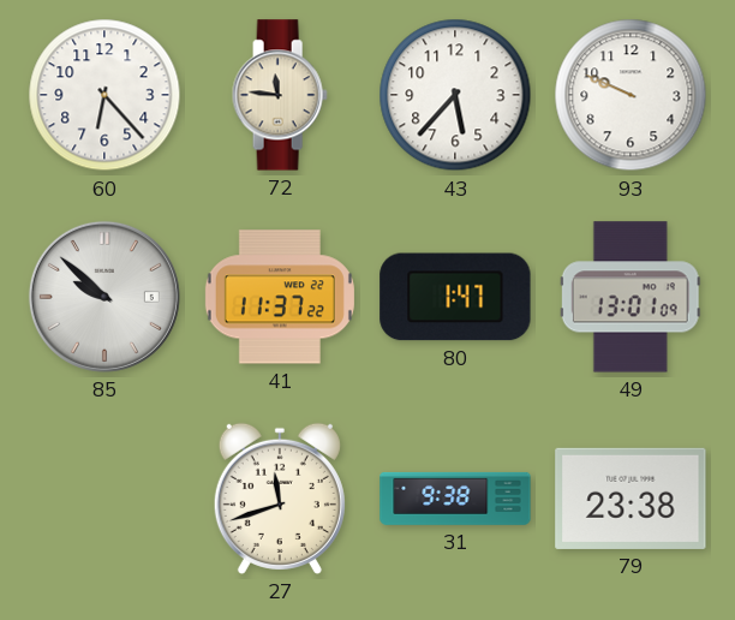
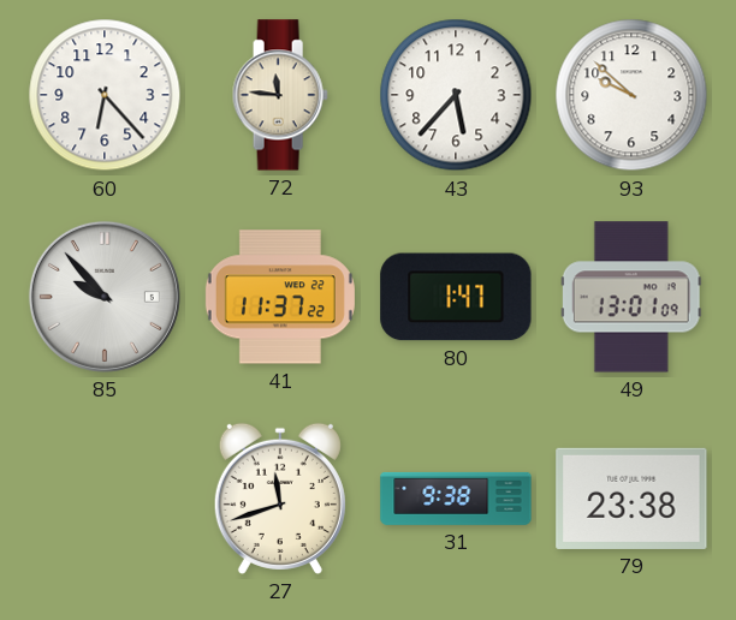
93: 9:49 -> 9:52 (631, 95)
85: 9:52 -> 9:53 (105, 297)
